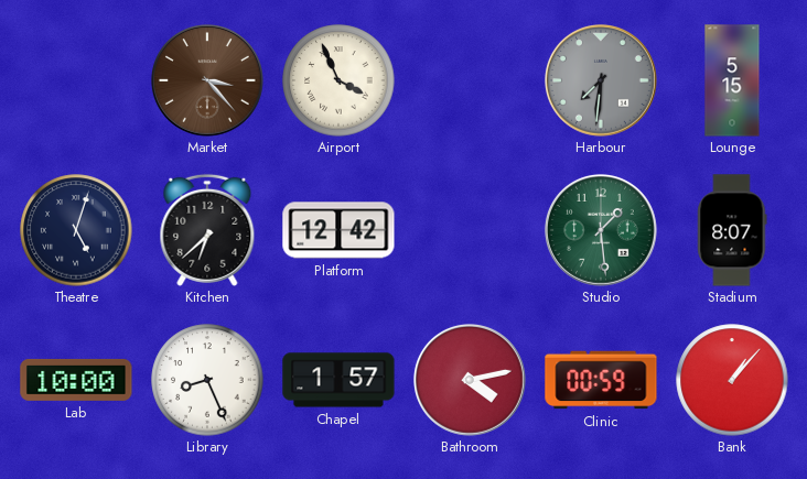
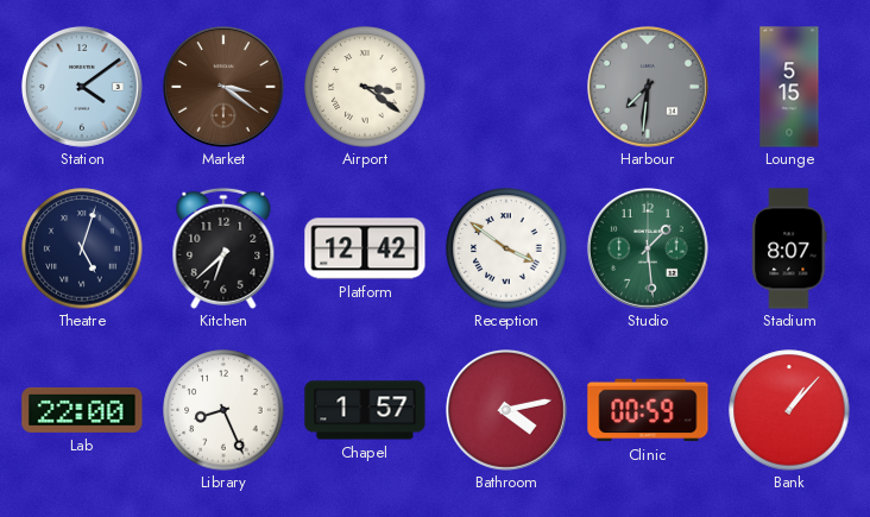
Station: none -> 4:09 (82, 87)
Market: 3:23 -> 3:21 (223, 87)
Airport: 3:56 -> 3:21 (365, 87)
Reception: none -> 3:51 (506, 248)
Lab: 10:00 -> 22:00 (82, 410)
